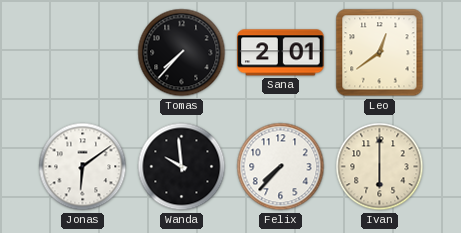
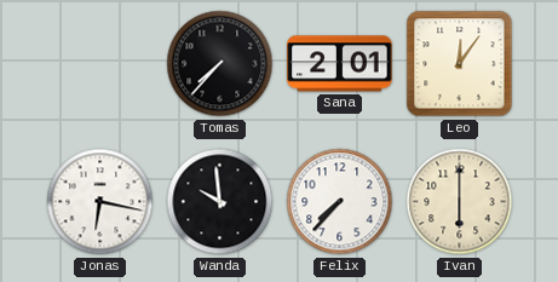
Leo: 12:39 -> 12:06 (460, 64)
Jonas: 6:09 -> 6:17 (100, 202)
